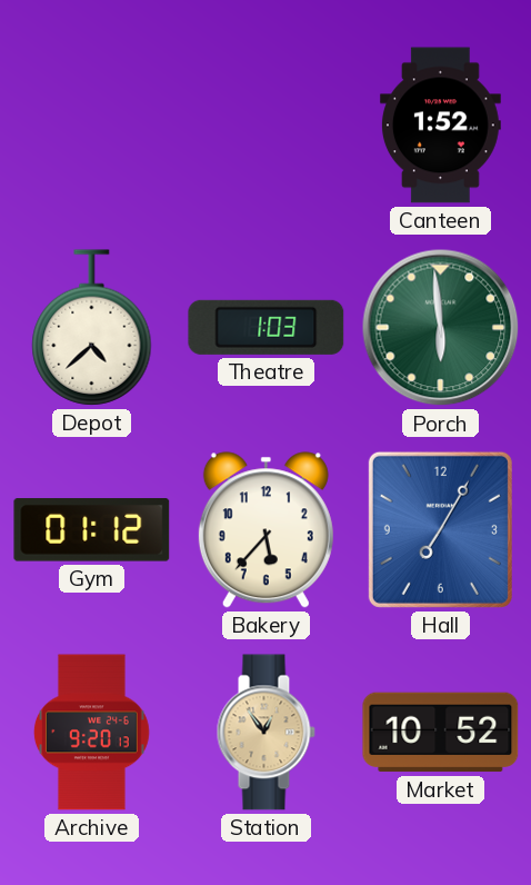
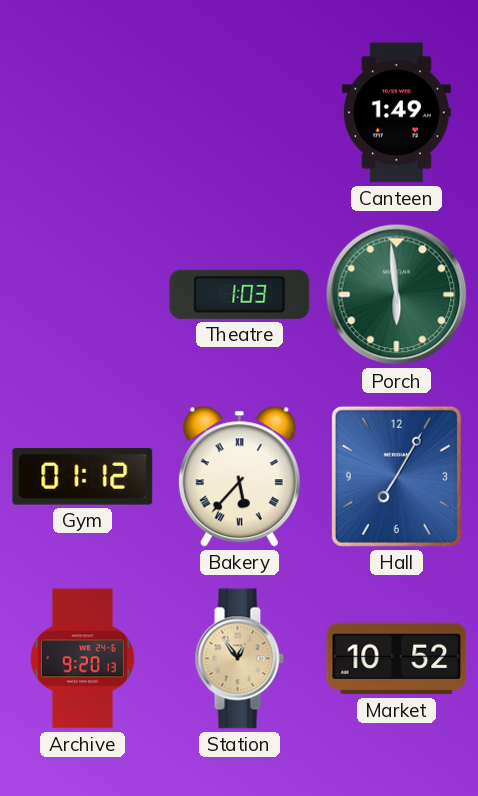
Canteen: 1:52 -> 1:49 (396, 113)
Depot: 4:38 -> none (92, 328)
Bakery numerals: Arabic -> Roman (239, 477)
